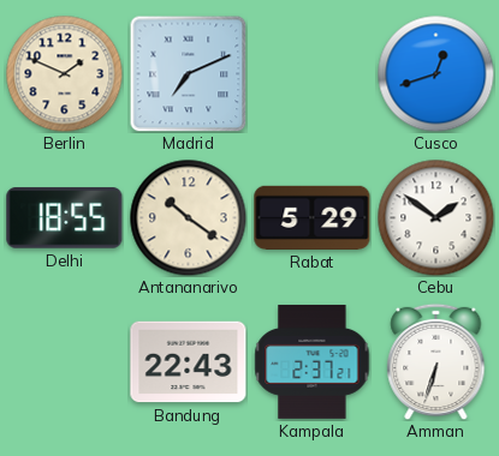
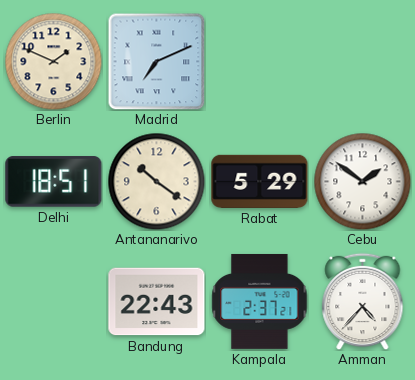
Cusco: 12:42 -> none (435, 73)
Delhi: 18:55 -> 18:51 (54, 182)
Amman: 6:33 -> 4:37 (363, 301)
